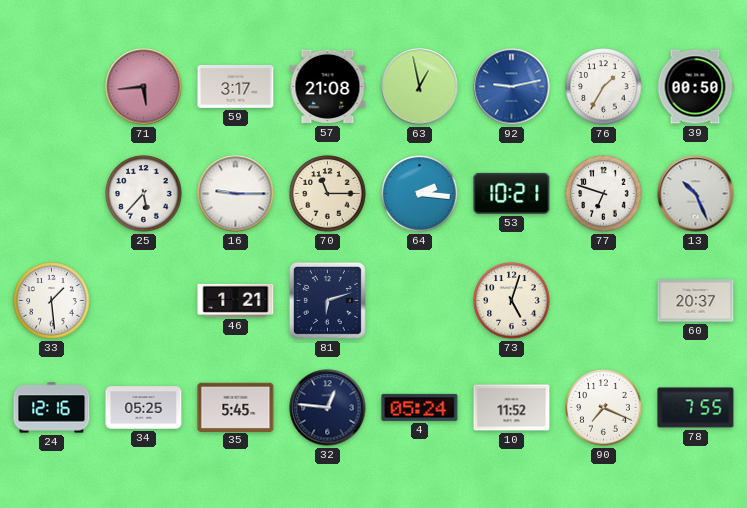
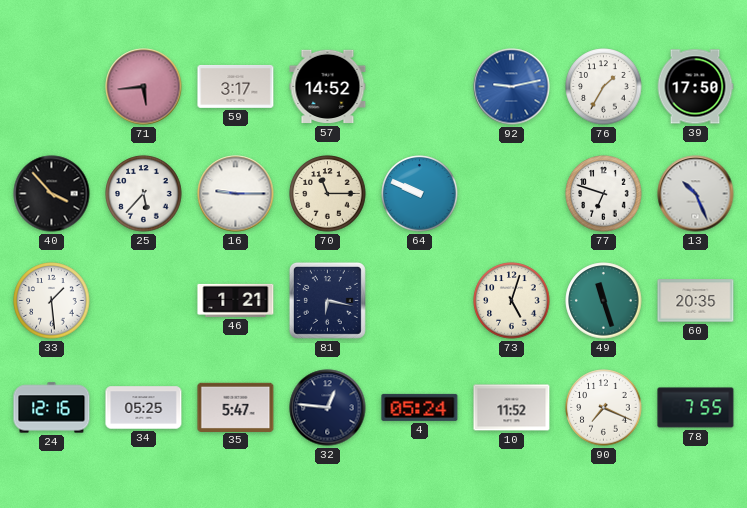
57: 21:08 -> 14:52 (328, 87)
63: 12:58 -> none (420, 87)
39: 00:50 -> 17:50 (695, 87)
40: none -> 3:53 (52, 194)
64: 2:16 -> 9:49 (420, 194)
53: 10:21 -> none (512, 193)
81: 6:12 -> 6:17 (327, 300)
49: none -> 11:27 (604, 301)
60: 20:37 -> 20:35 (696, 301)
35: 5:45 -> 5:47 (236, 407)
